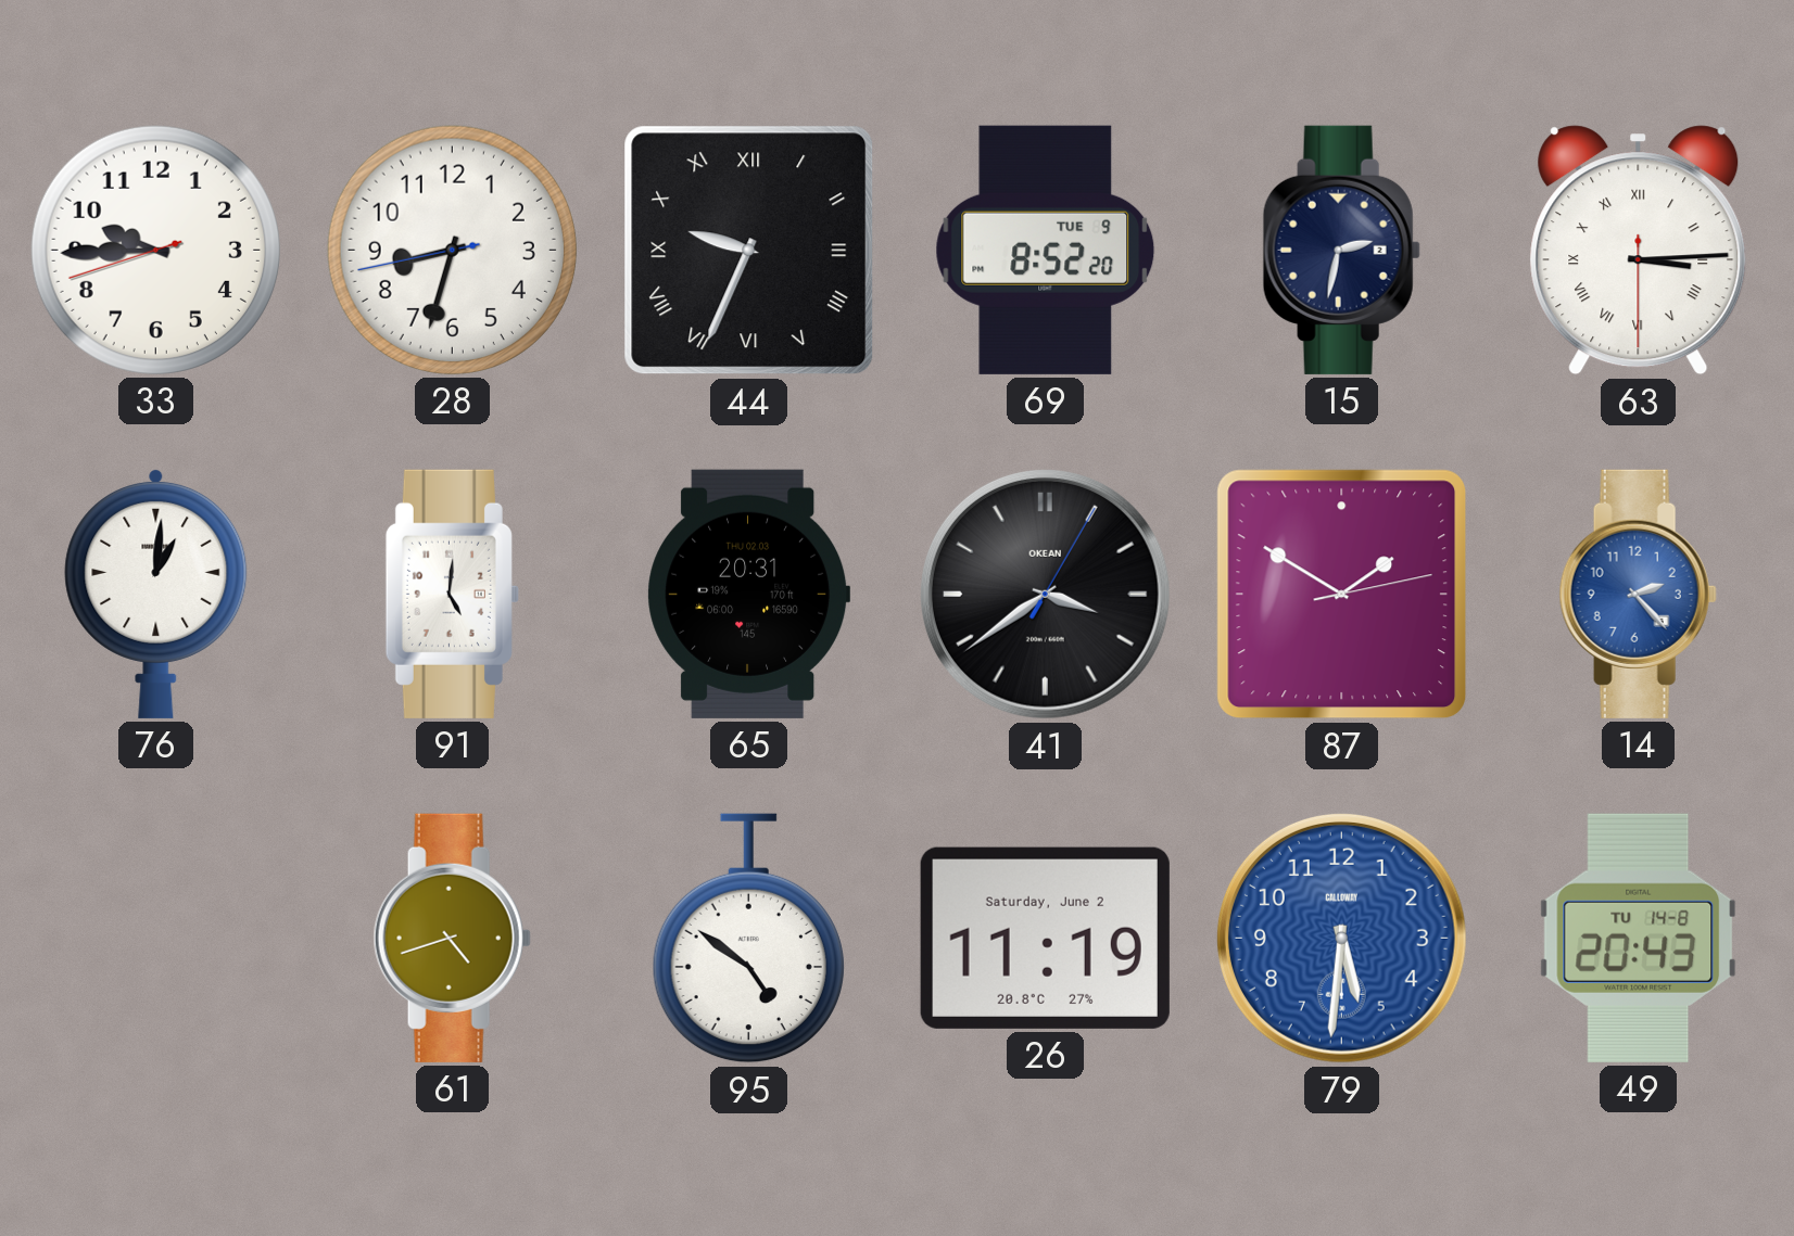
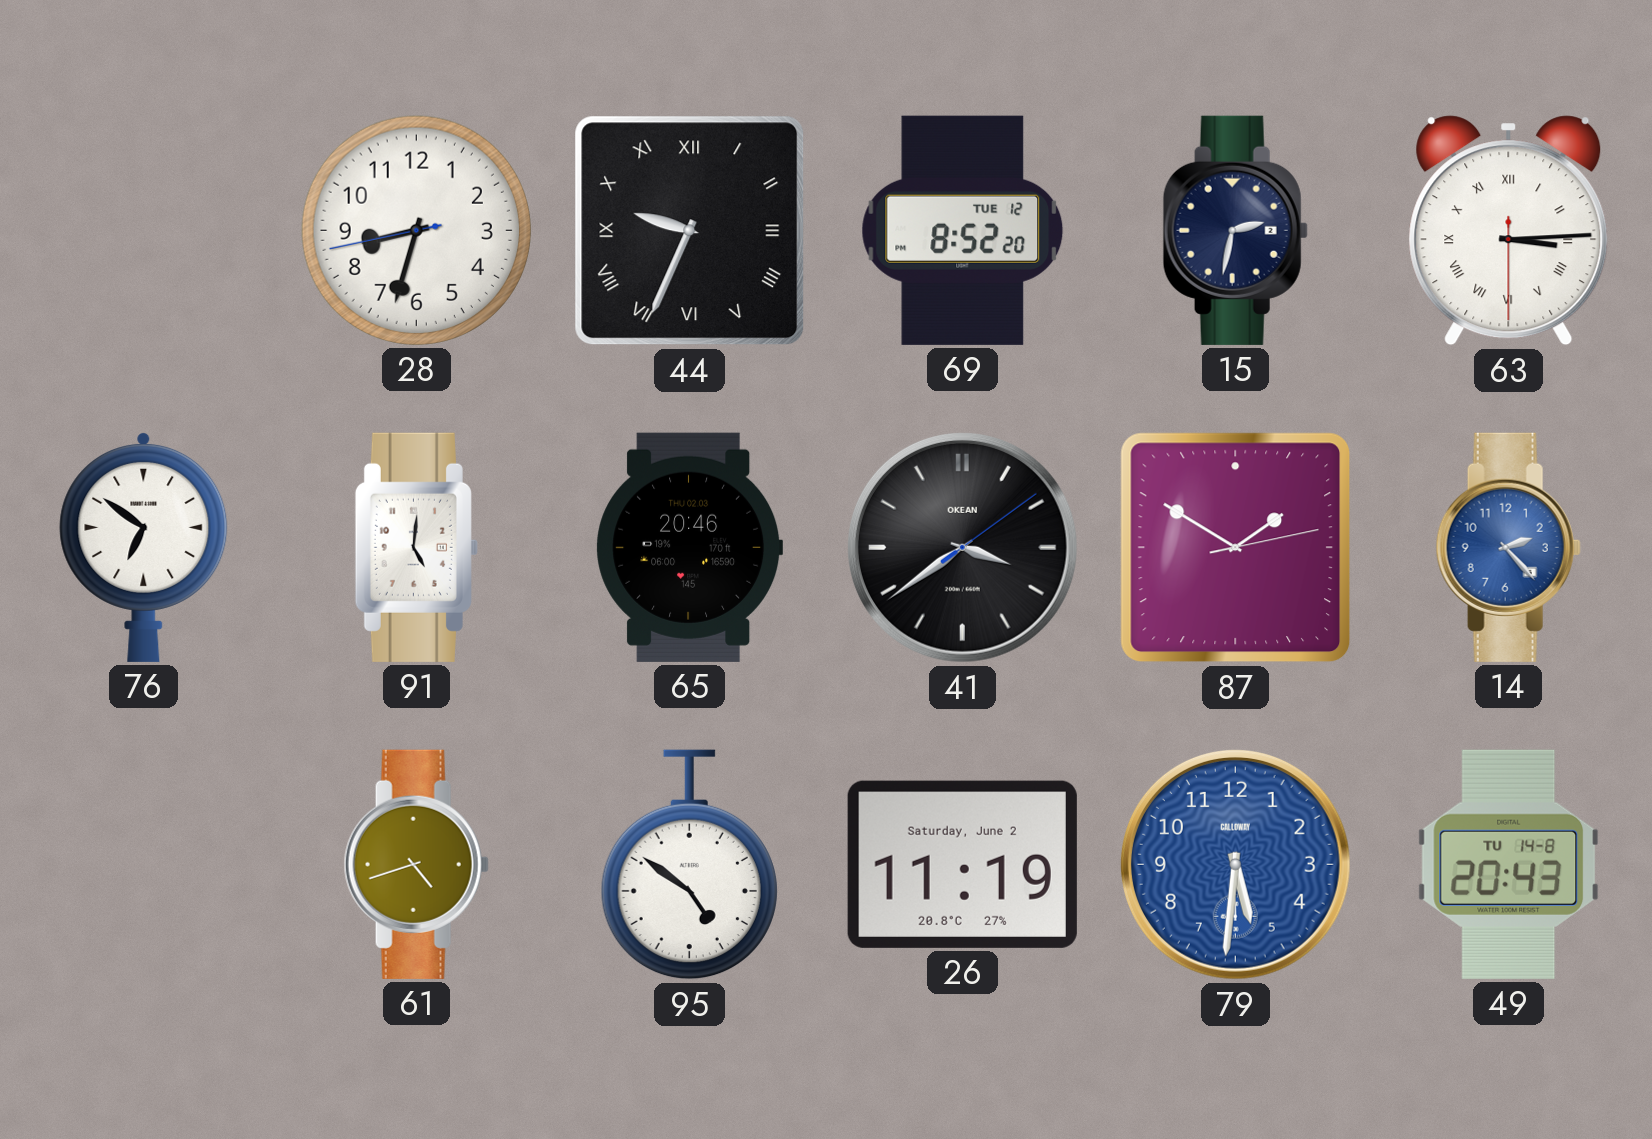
33: 9:44 -> none (155, 250)
69 date: TUE 9 -> TUE 12 (963, 230)
76: 1:01 -> 6:51 (144, 547)
65: 20:31 -> 20:46 (689, 547)
41: 3:39:05 -> 3:39:09 (962, 547)
